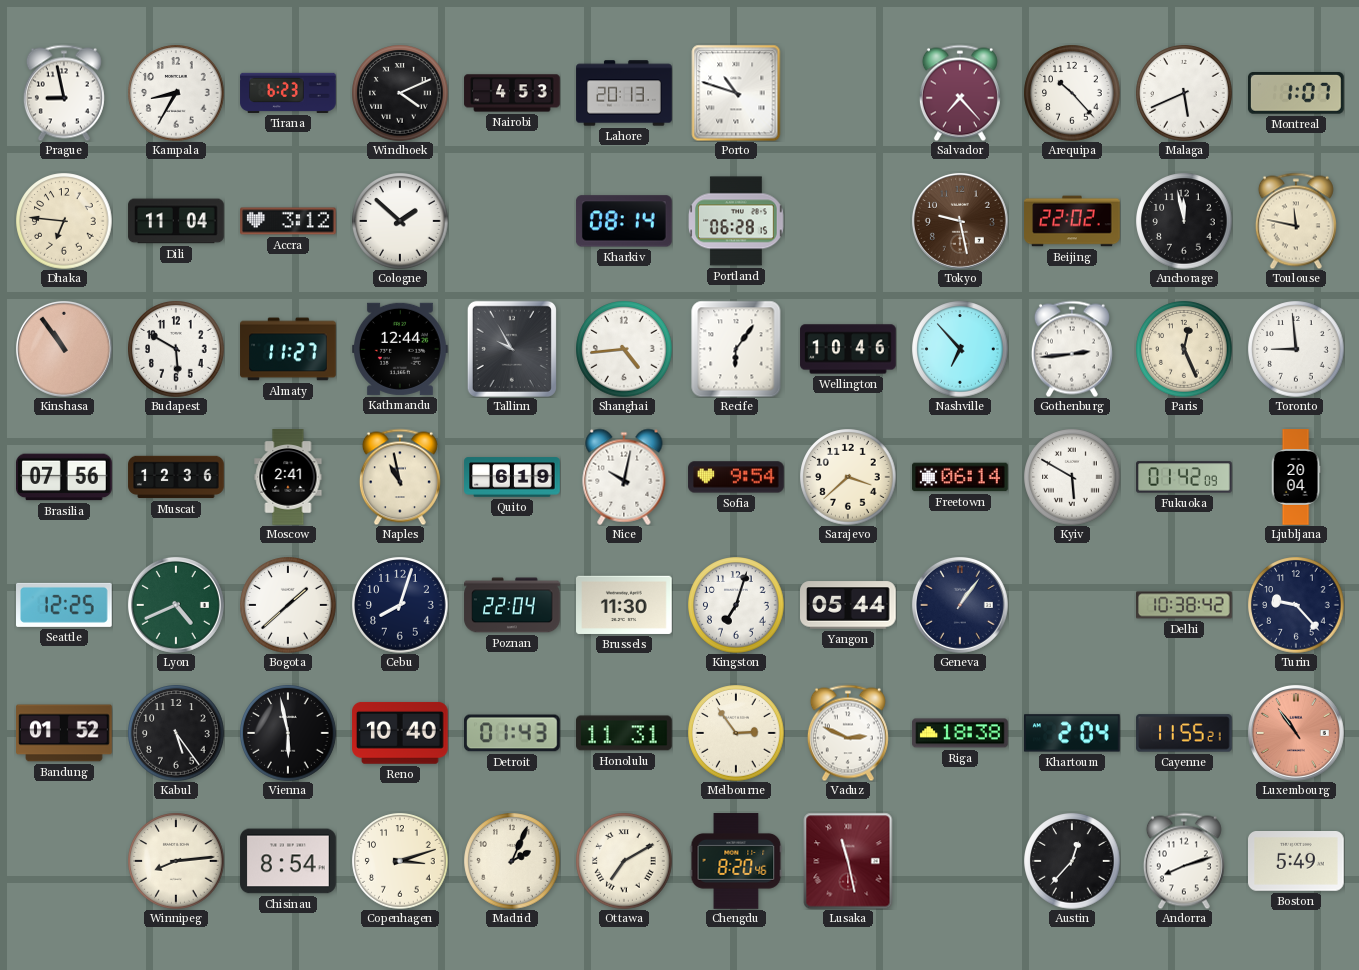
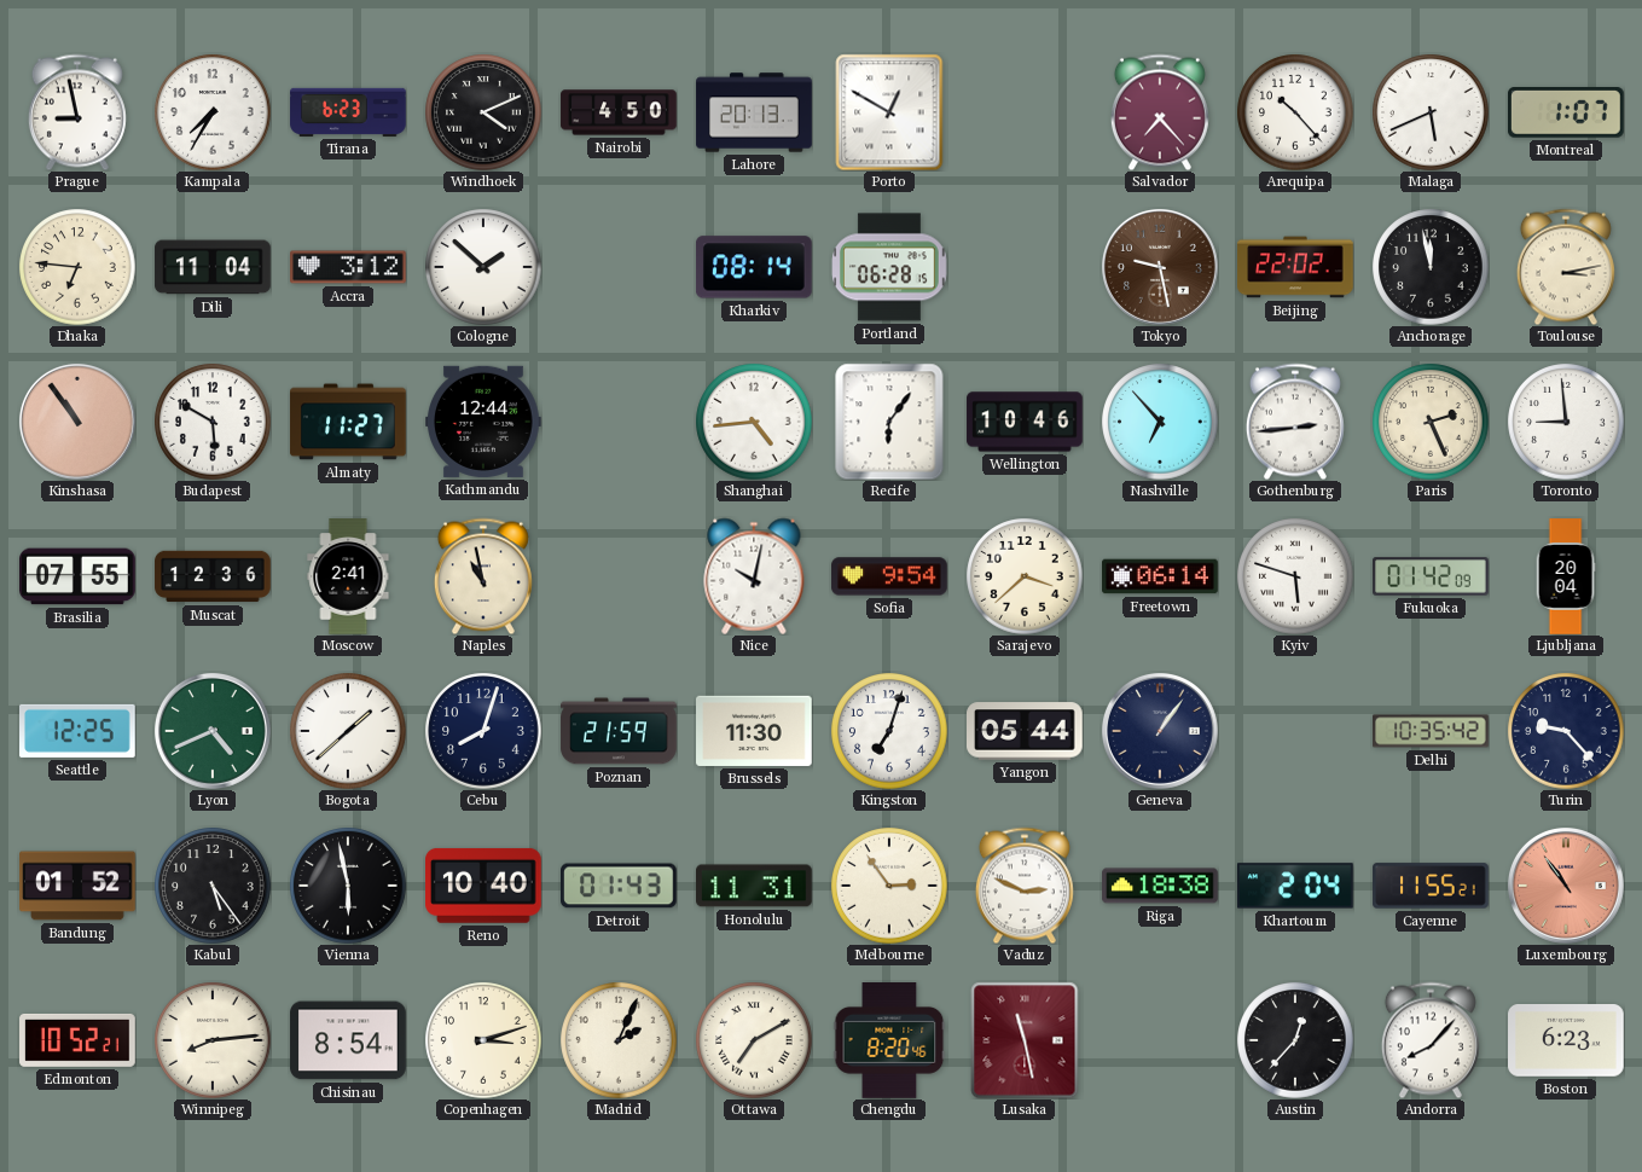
Kampala: 8:35 -> 7:35 (213, 112)
Nairobi: 4:53 -> 4:50 (619, 112)
Porto: 10:48 -> 12:50 (889, 112)
Toulouse: 11:47 -> 3:13 (1566, 267)
Tallinn: 9:55 -> none (512, 349)
Paris: 12:26 -> 2:26 (1431, 422)
Brasilia: 07:56 -> 07:55 (77, 576)
Quito: 6:19 -> none (512, 477)
Kyiv: 5:50 -> 5:48 (1295, 576)
Poznan: 22:04 -> 21:59 (619, 731)
Delhi: 10:38 -> 10:35 (1431, 731)
Edmonton: none -> 10:52 (77, 1040)
Andorra: 8:12 -> 8:07 (1431, 1040)
Boston: 5:49 -> 6:23 (1567, 1042)
